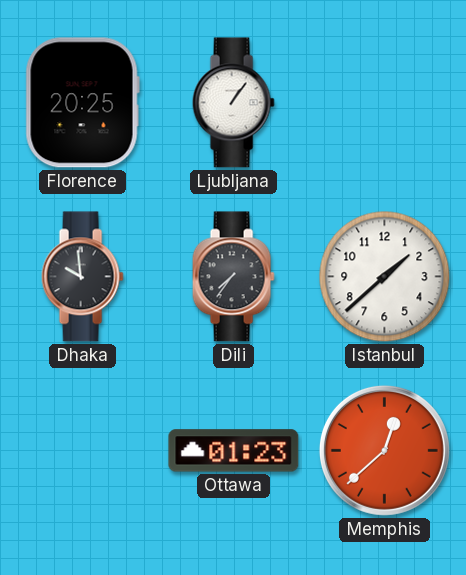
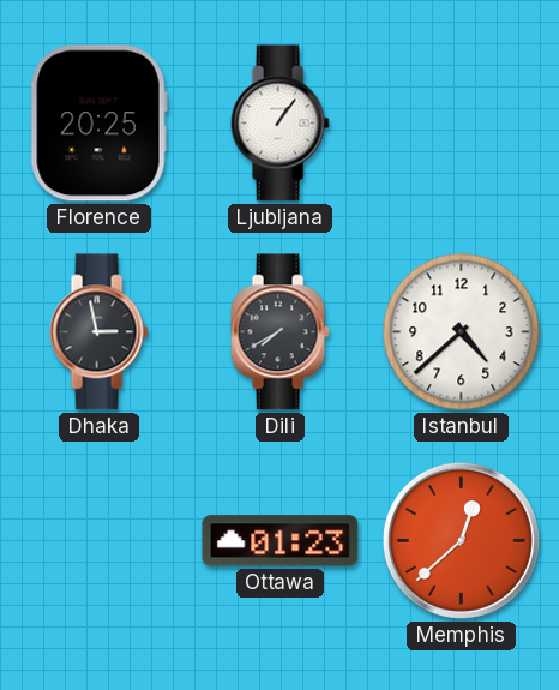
Dhaka: 9:59 -> 2:58 (98, 332)
Dili: 7:36 -> 7:40 (279, 332)
Istanbul: 1:38 -> 4:38 (462, 332)
